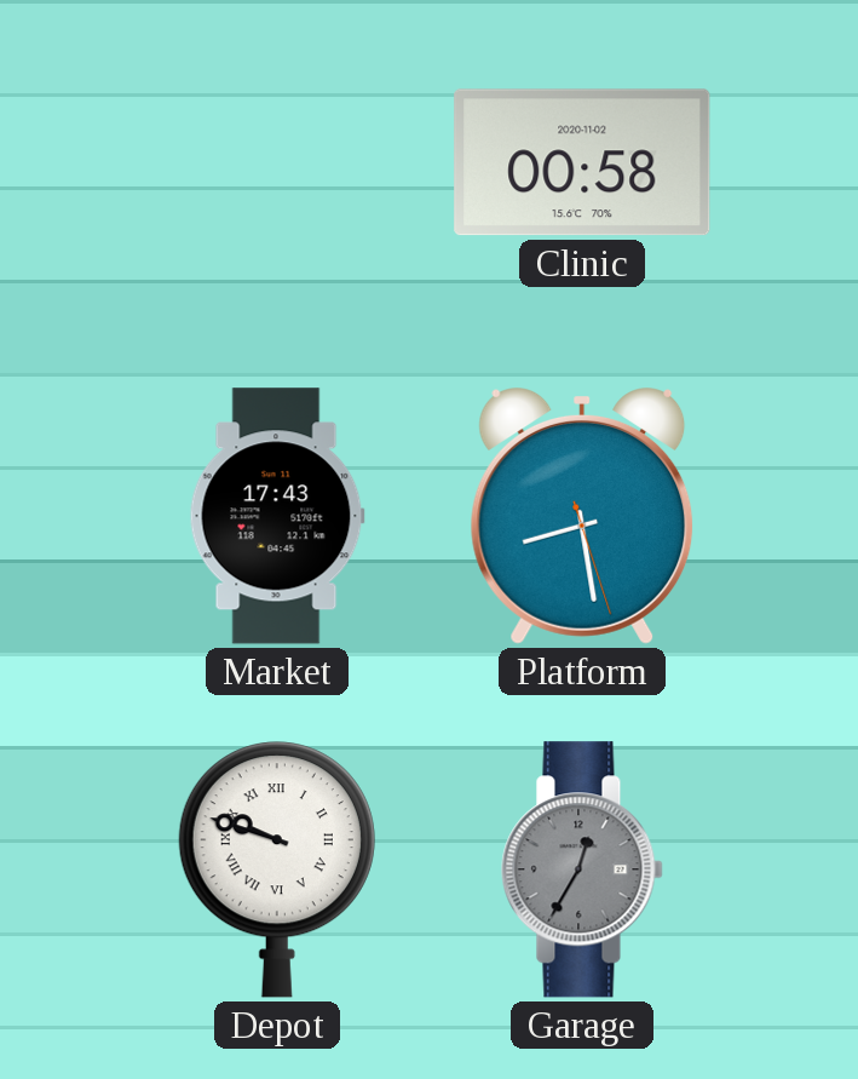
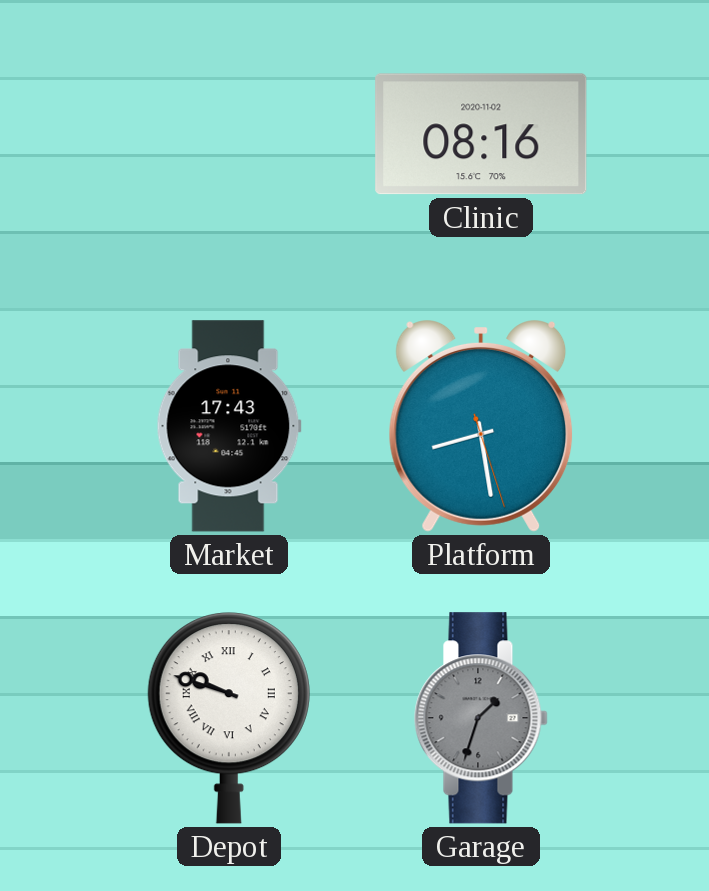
Clinic: 00:58 -> 08:16 (481, 134)
Garage: 12:35 -> 1:33 (481, 718)
